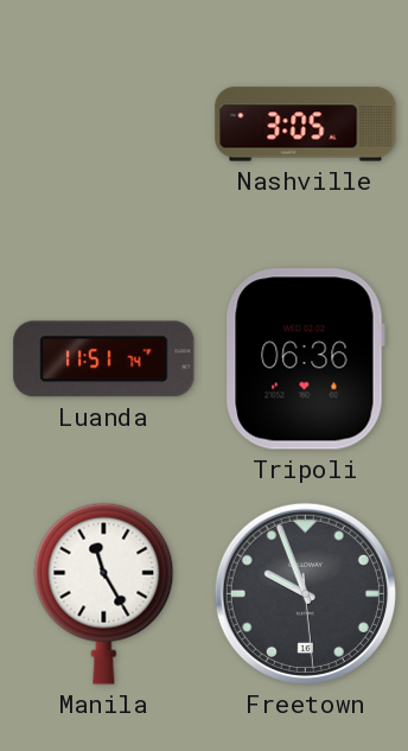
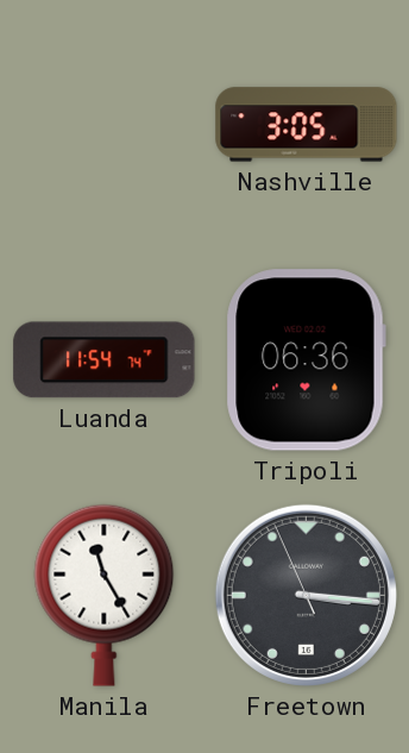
Luanda: 11:51 -> 11:54 (105, 360)
Freetown: 9:56 -> 3:15 (306, 595)
